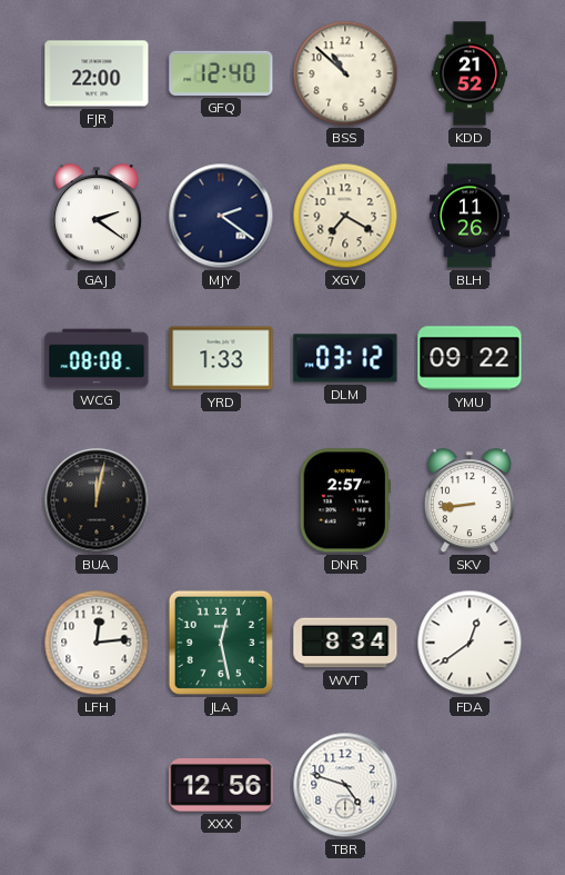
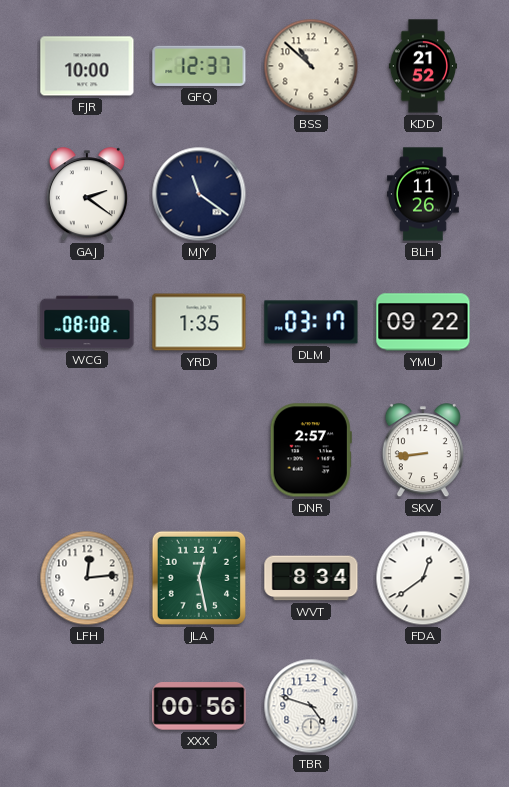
FJR: 22:00 -> 10:00 (87, 66)
GFQ: 12:40 -> 12:37 (199, 66)
MJY: 2:21 -> 11:21 (199, 194)
XGV: 7:20 -> none (345, 216)
YRD: 1:33 -> 1:35 (199, 322)
DLM: 03:12 -> 03:17 (311, 322)
BUA: 12:02 -> none (97, 500)
XXX: 12:56 -> 00:56 (199, 707)
